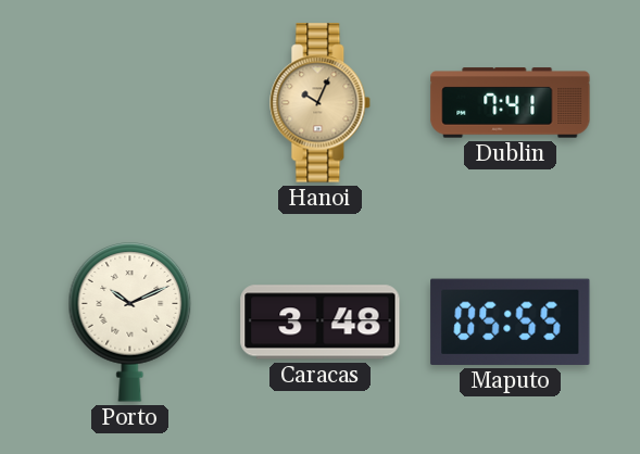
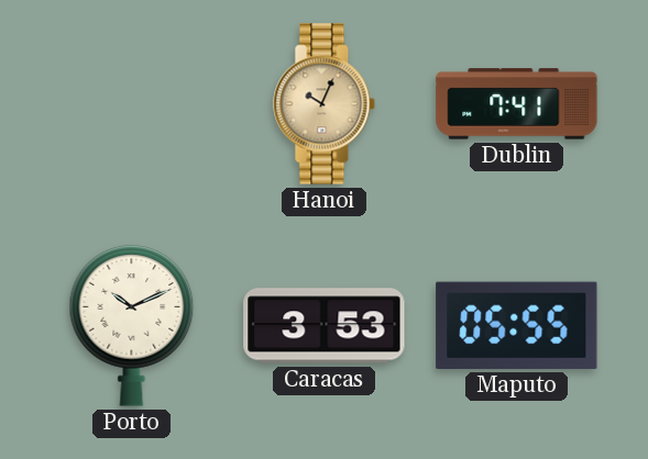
Caracas: 3:48 -> 3:53 (325, 326)
